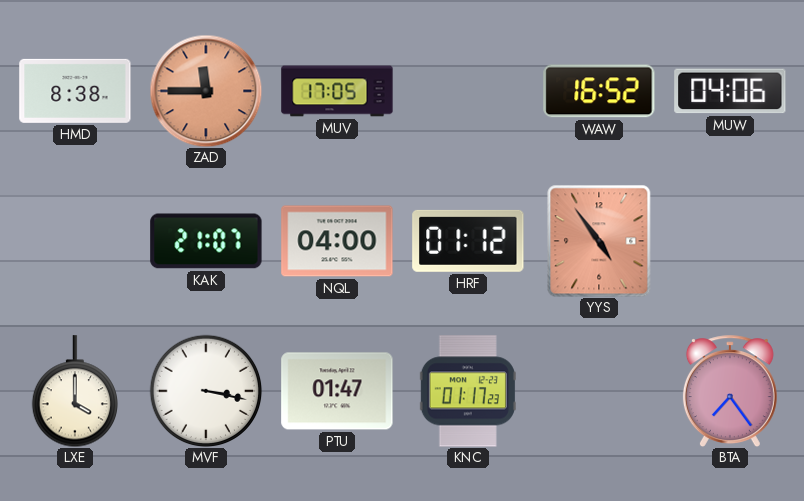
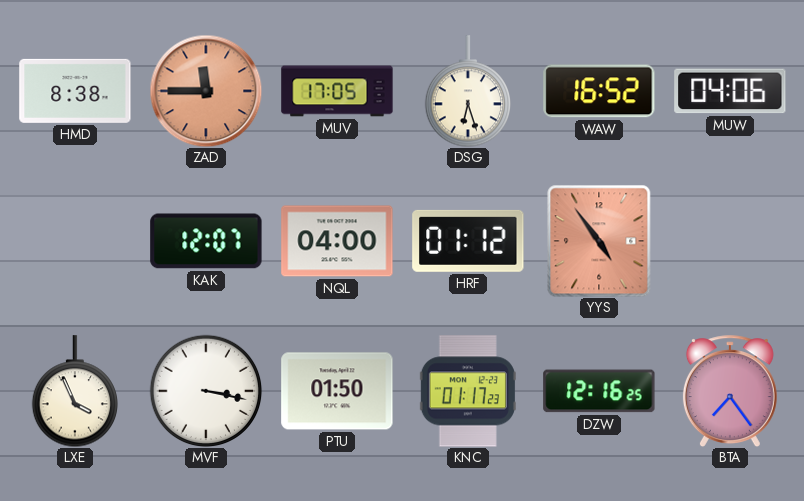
DSG: none -> 6:27 (467, 91)
KAK: 21:07 -> 12:07 (206, 241)
LXE: 4:00 -> 3:56 (74, 391)
PTU: 01:47 -> 01:50 (337, 391)
DZW: none -> 12:16 (599, 391)
